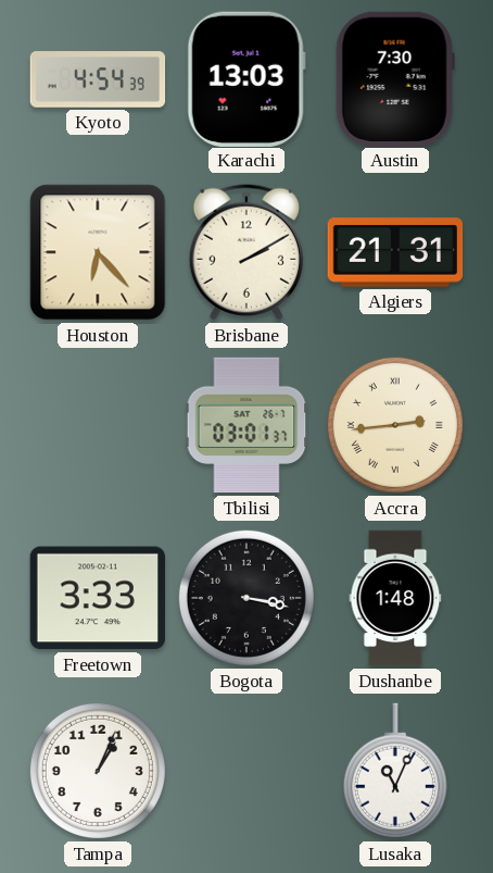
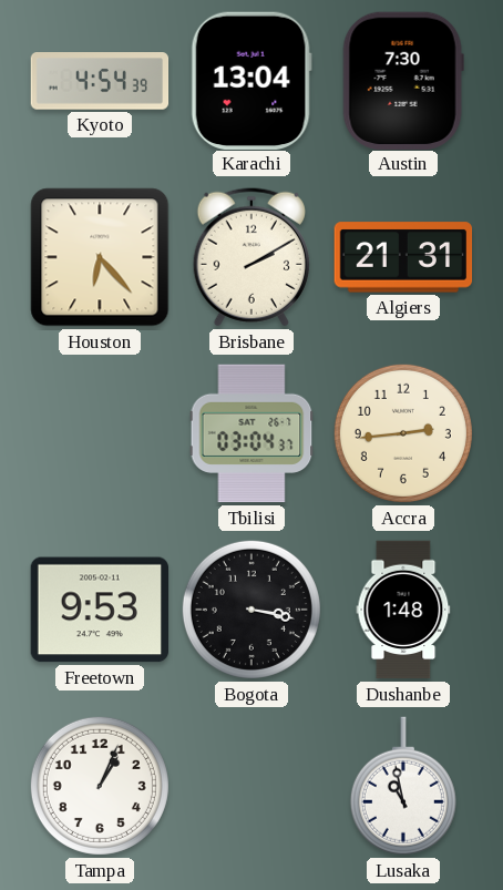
Karachi: 13:03 -> 13:04 (251, 80)
Tbilisi: 03:01 -> 03:04 (251, 433)
Accra numerals: Roman -> Arabic (403, 433)
Freetown: 3:33 -> 9:53 (99, 610)
Lusaka: 11:04 -> 10:58 (403, 786)
